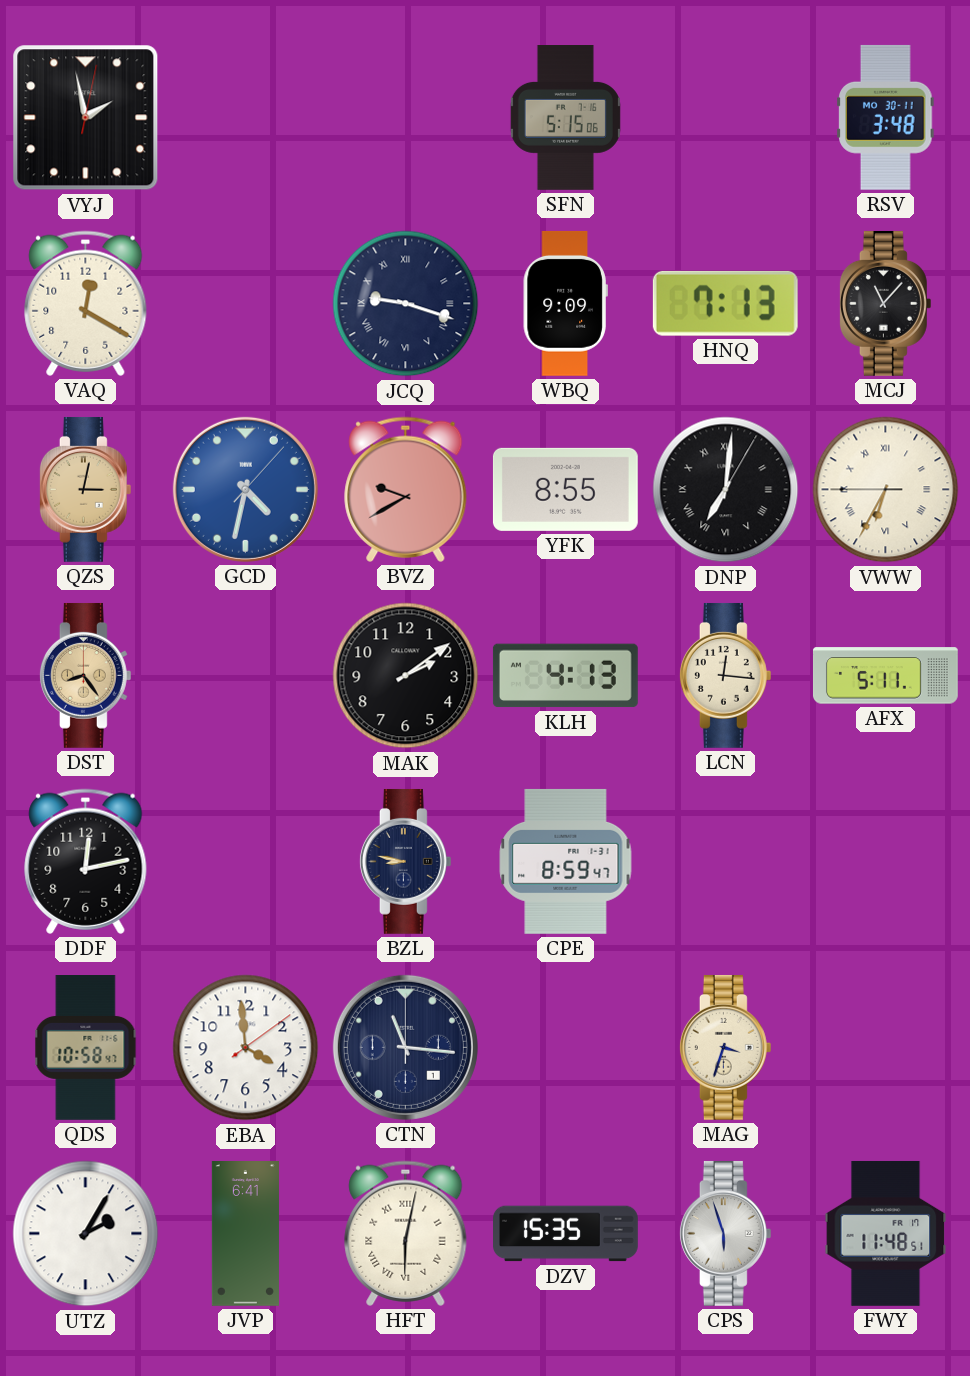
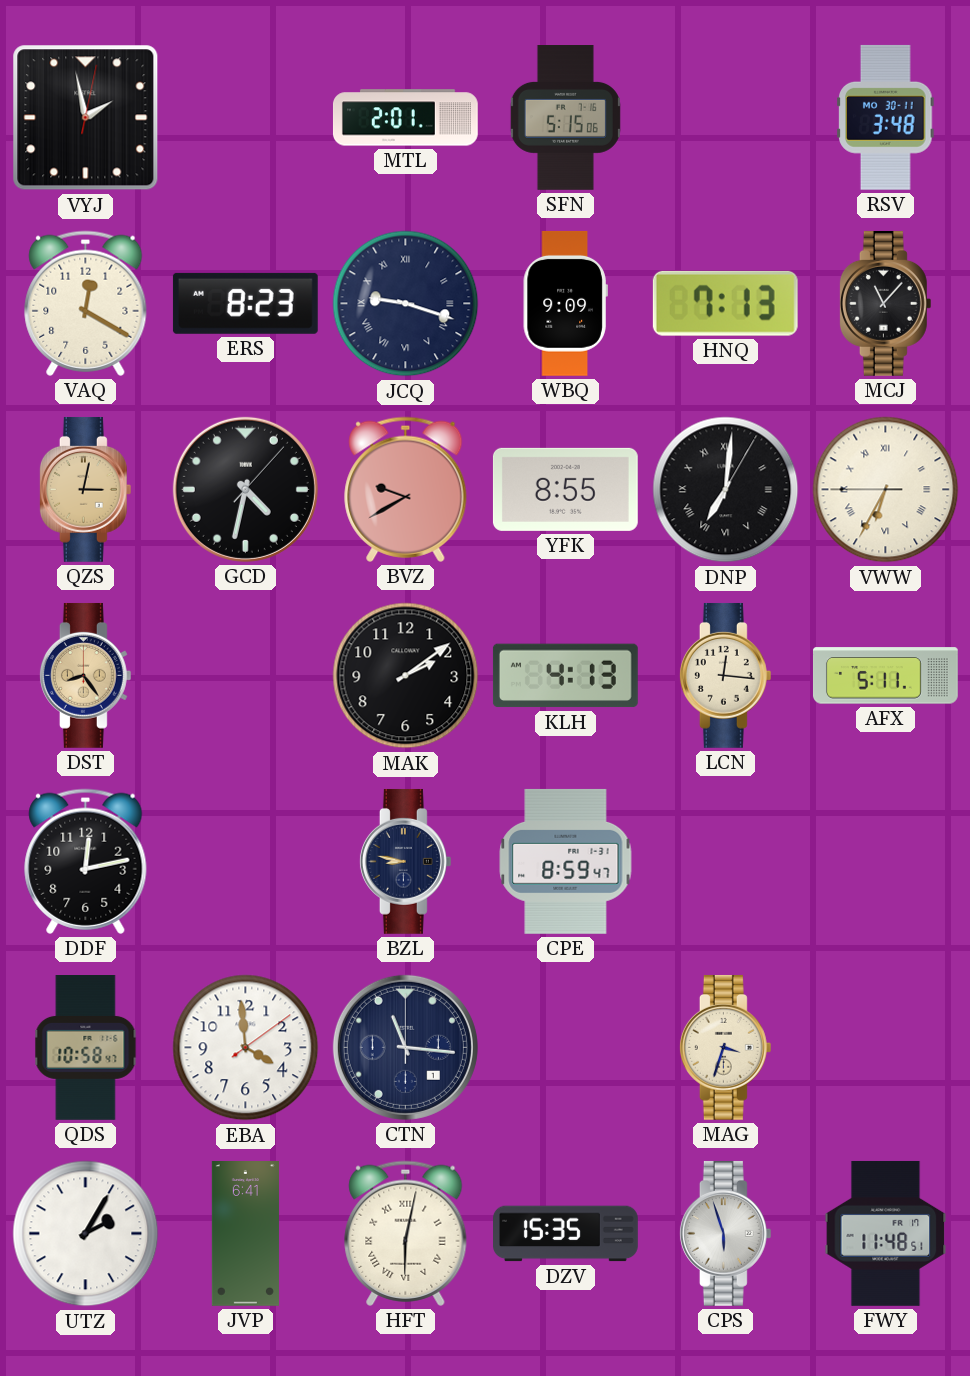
MTL: none -> 2:01 (405, 118)
ERS: none -> 8:23 (245, 303)
GCD dial: blue -> black (245, 489)
